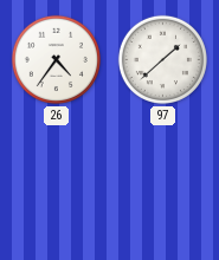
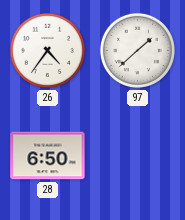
28: none -> 6:50 (48, 156)
